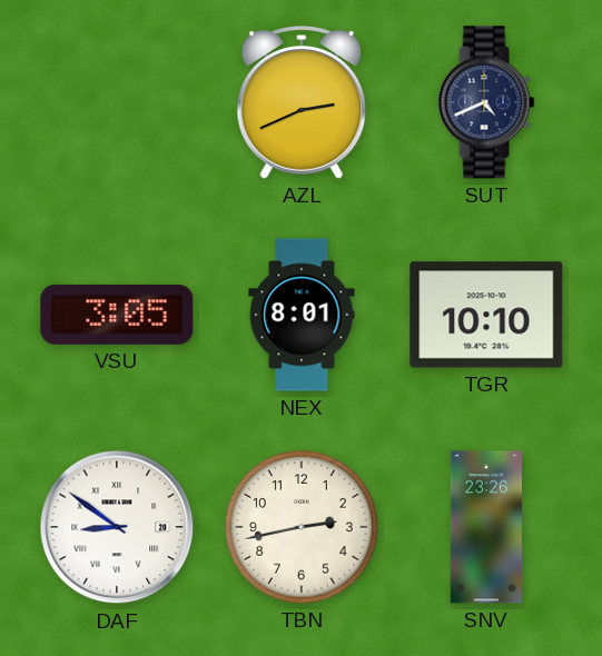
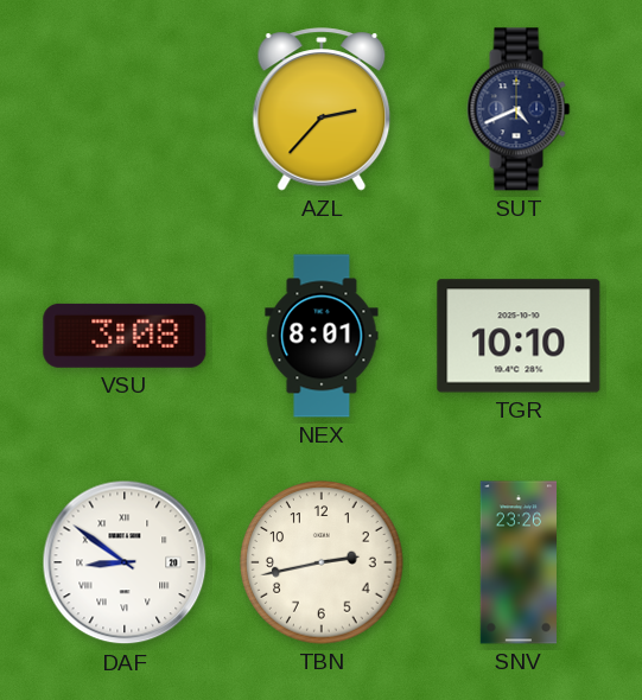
AZL: 2:41 -> 2:37 (322, 109)
VSU: 3:05 -> 3:08 (125, 336)
